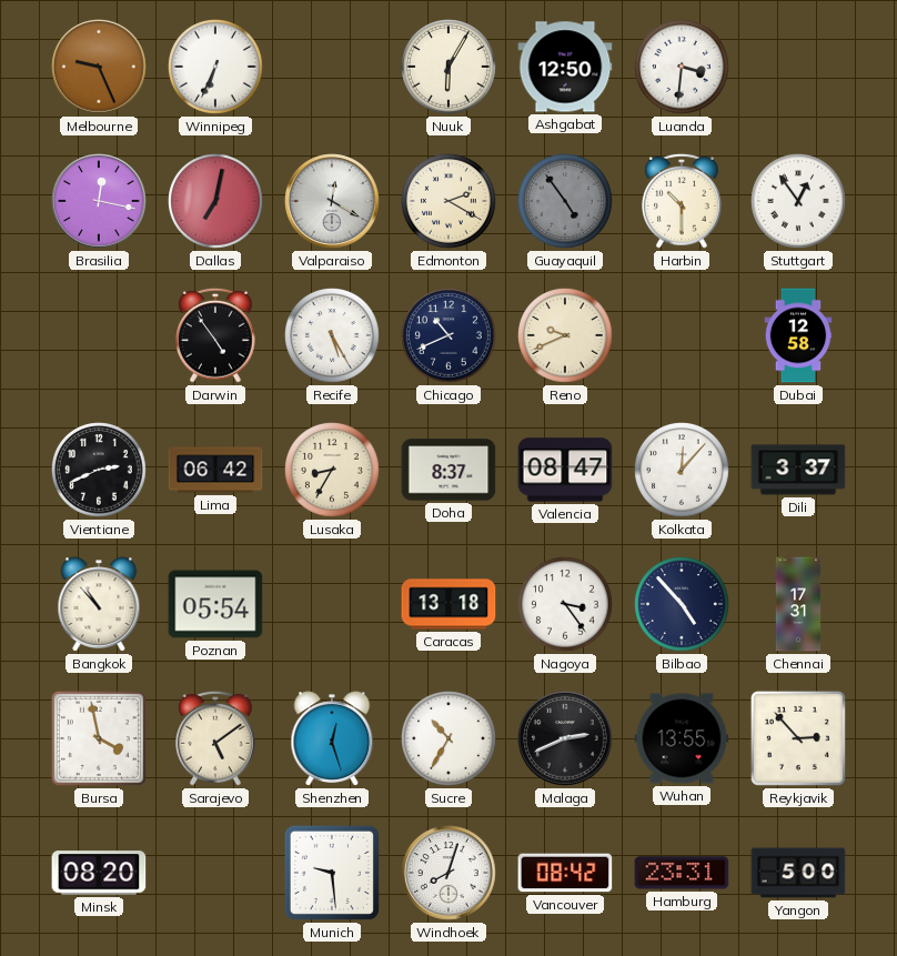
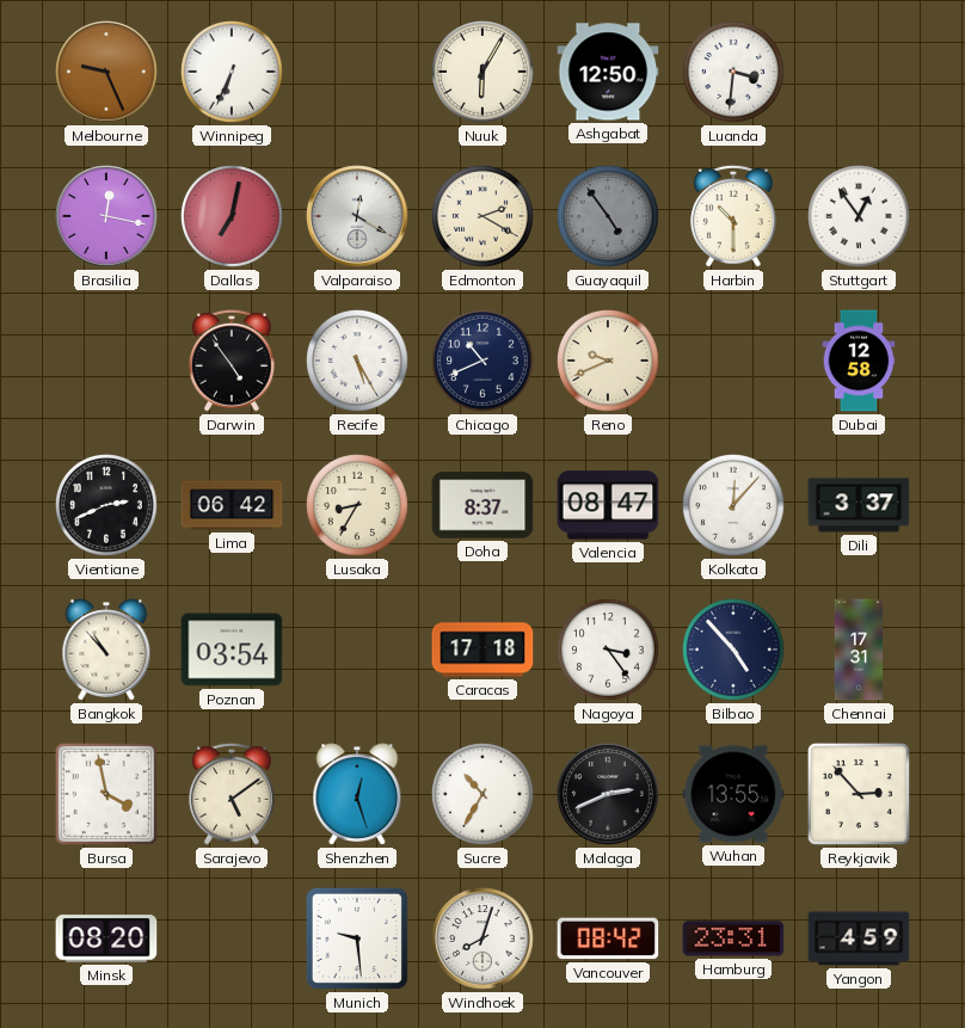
Poznan: 05:54 -> 03:54 (232, 650)
Caracas: 13:18 -> 17:18 (482, 650)
Yangon: 5:00 -> 4:59 (859, 938)
